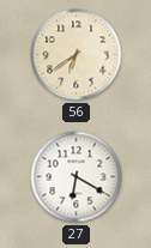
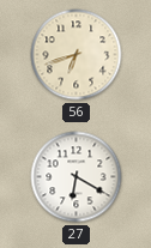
56: 6:39 -> 6:42 (77, 55)
